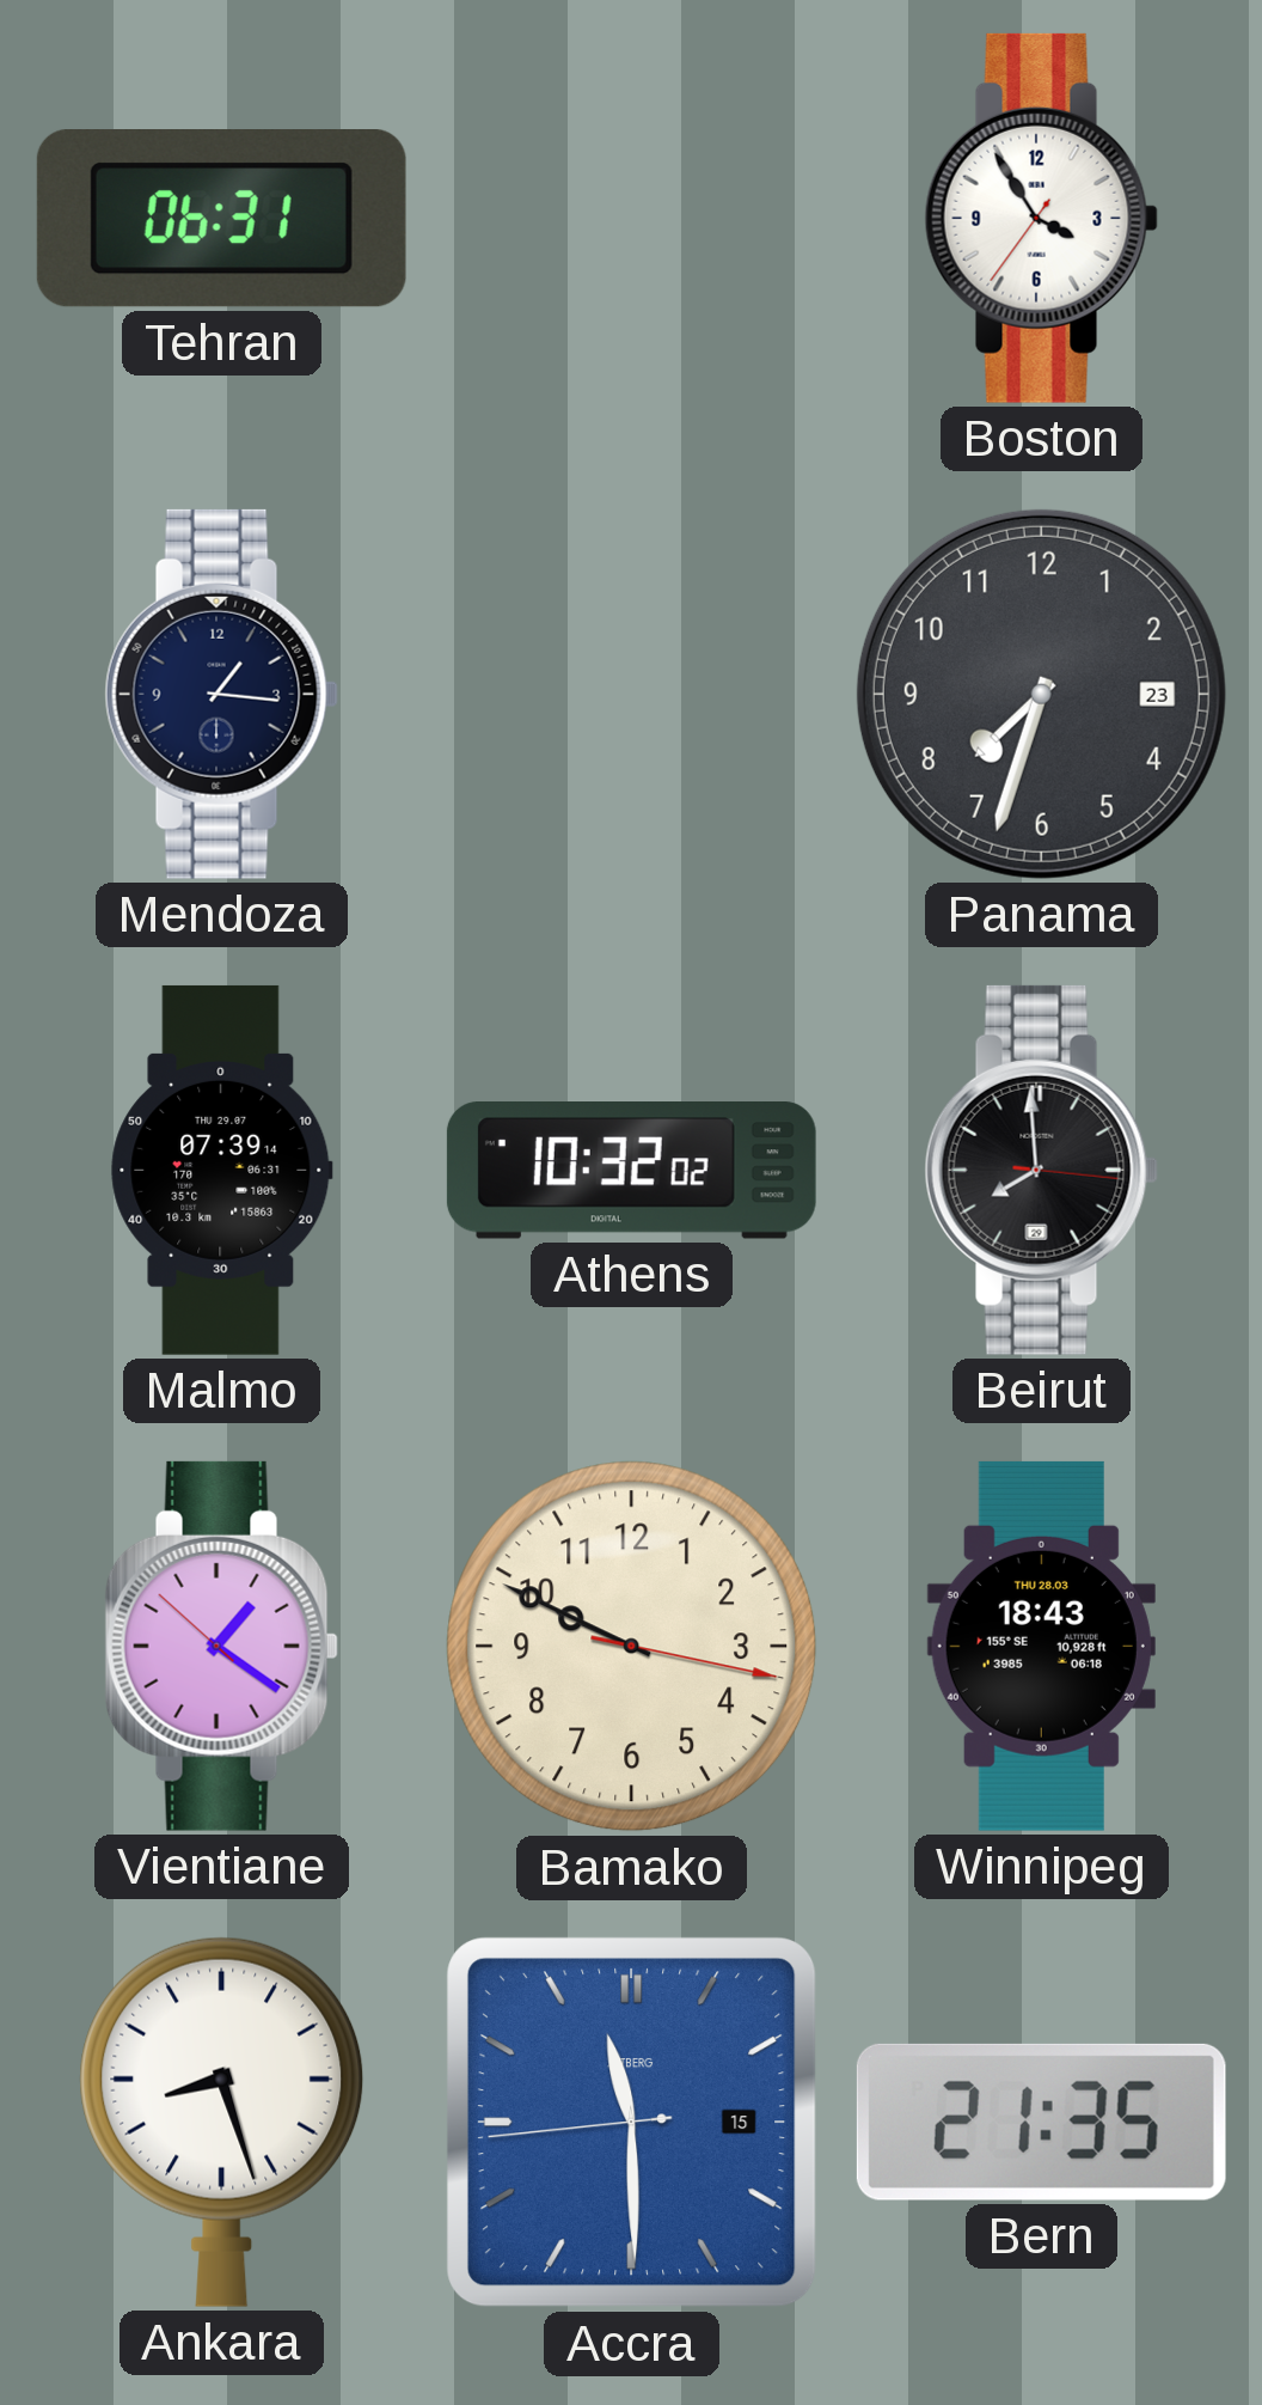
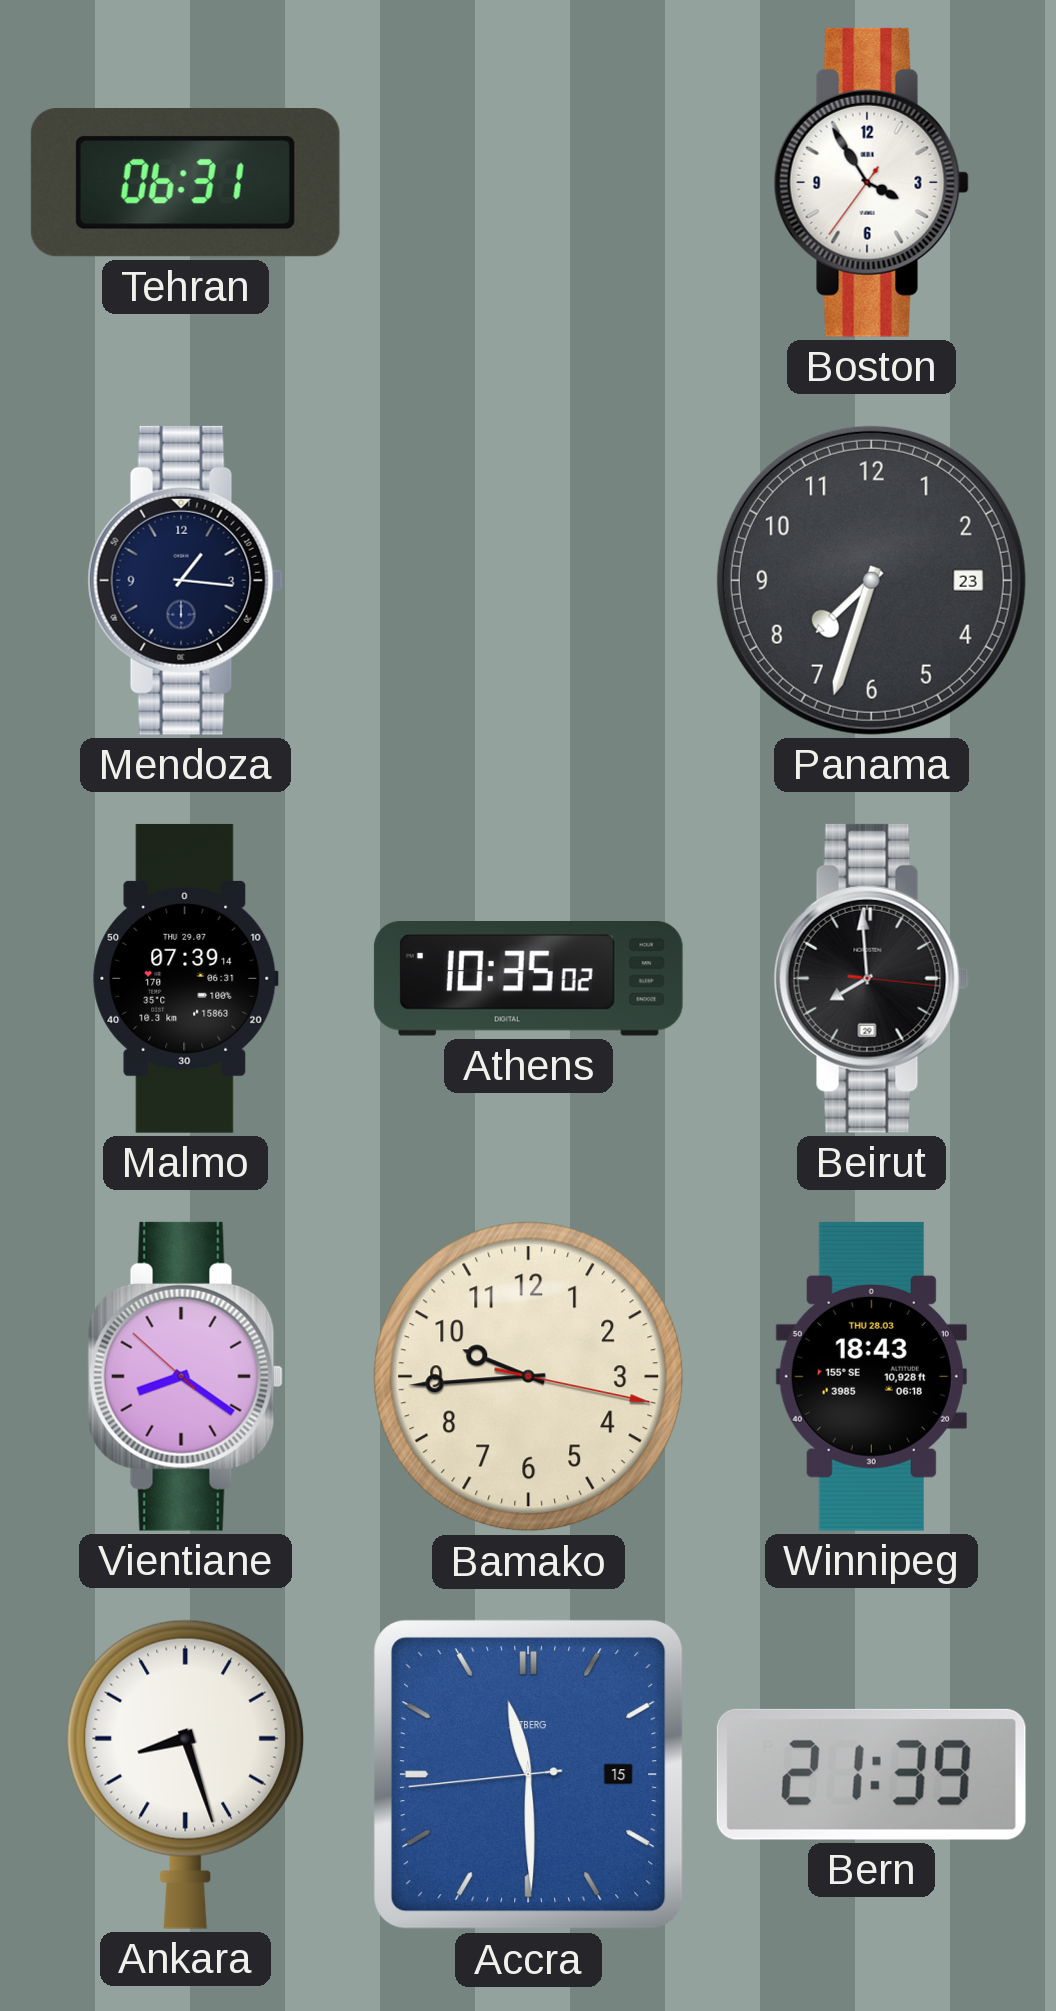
Athens: 10:32 -> 10:35 (528, 978)
Vientiane: 1:20 -> 8:20 (185, 1376)
Bamako: 9:49 -> 9:44 (529, 1377)
Bern: 21:35 -> 21:39 (871, 1774)
